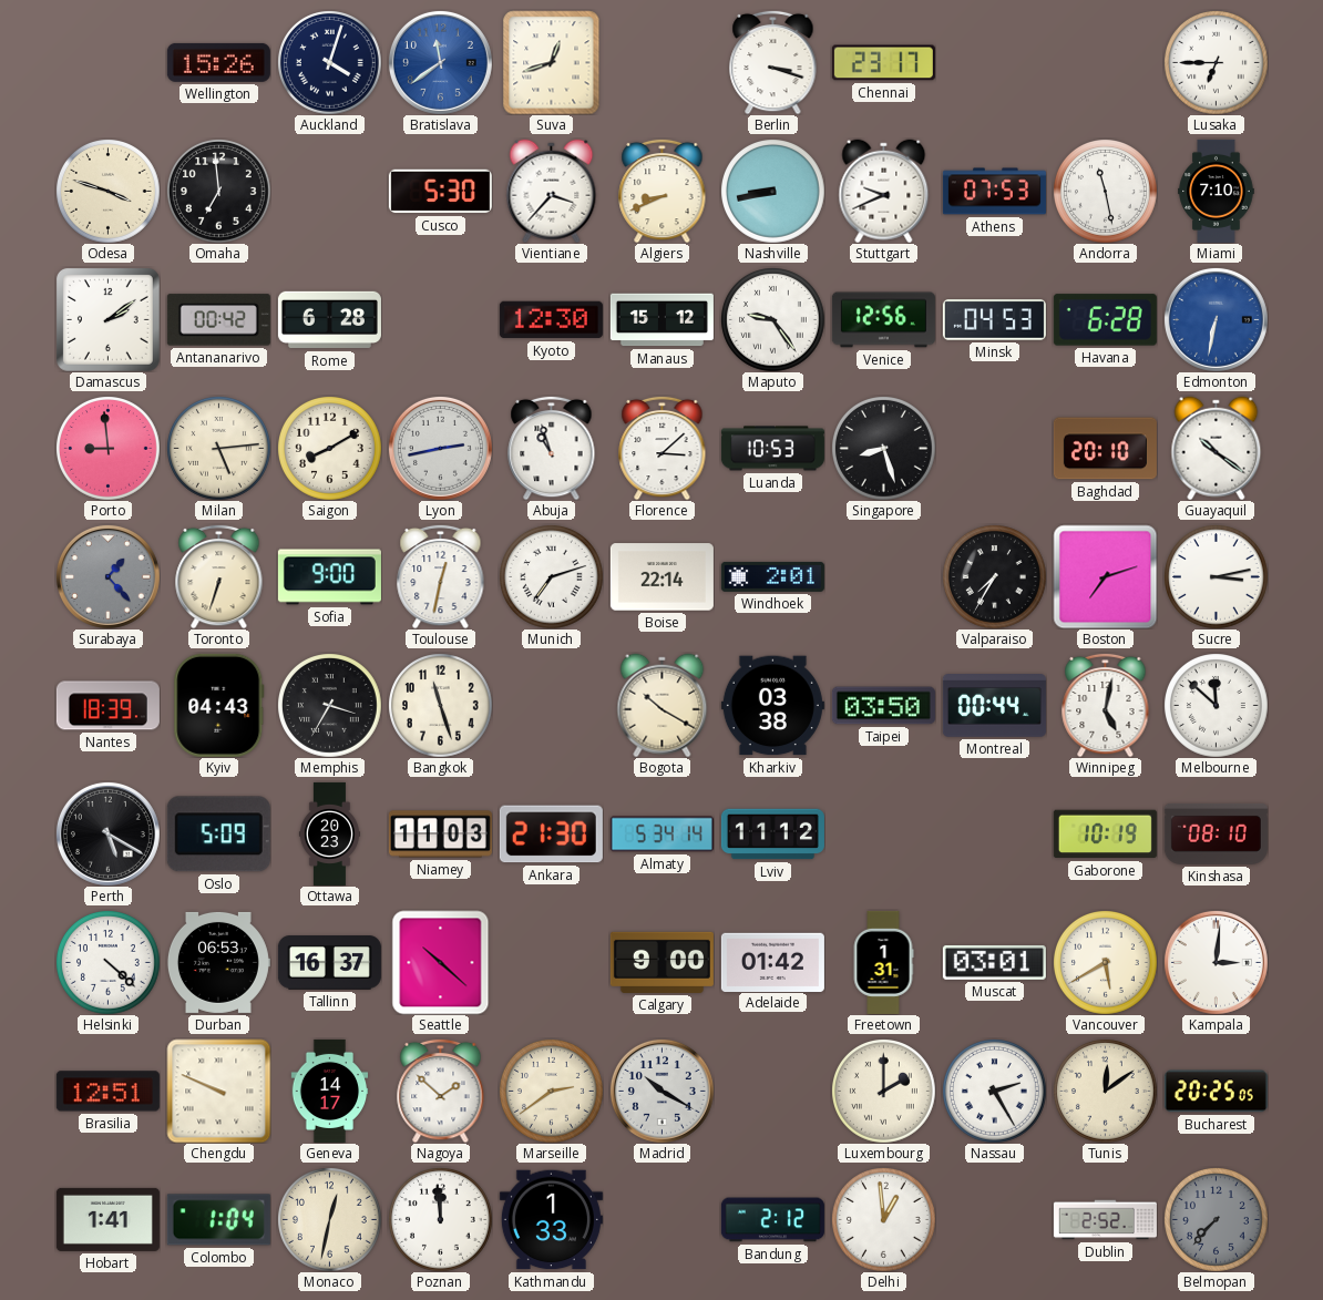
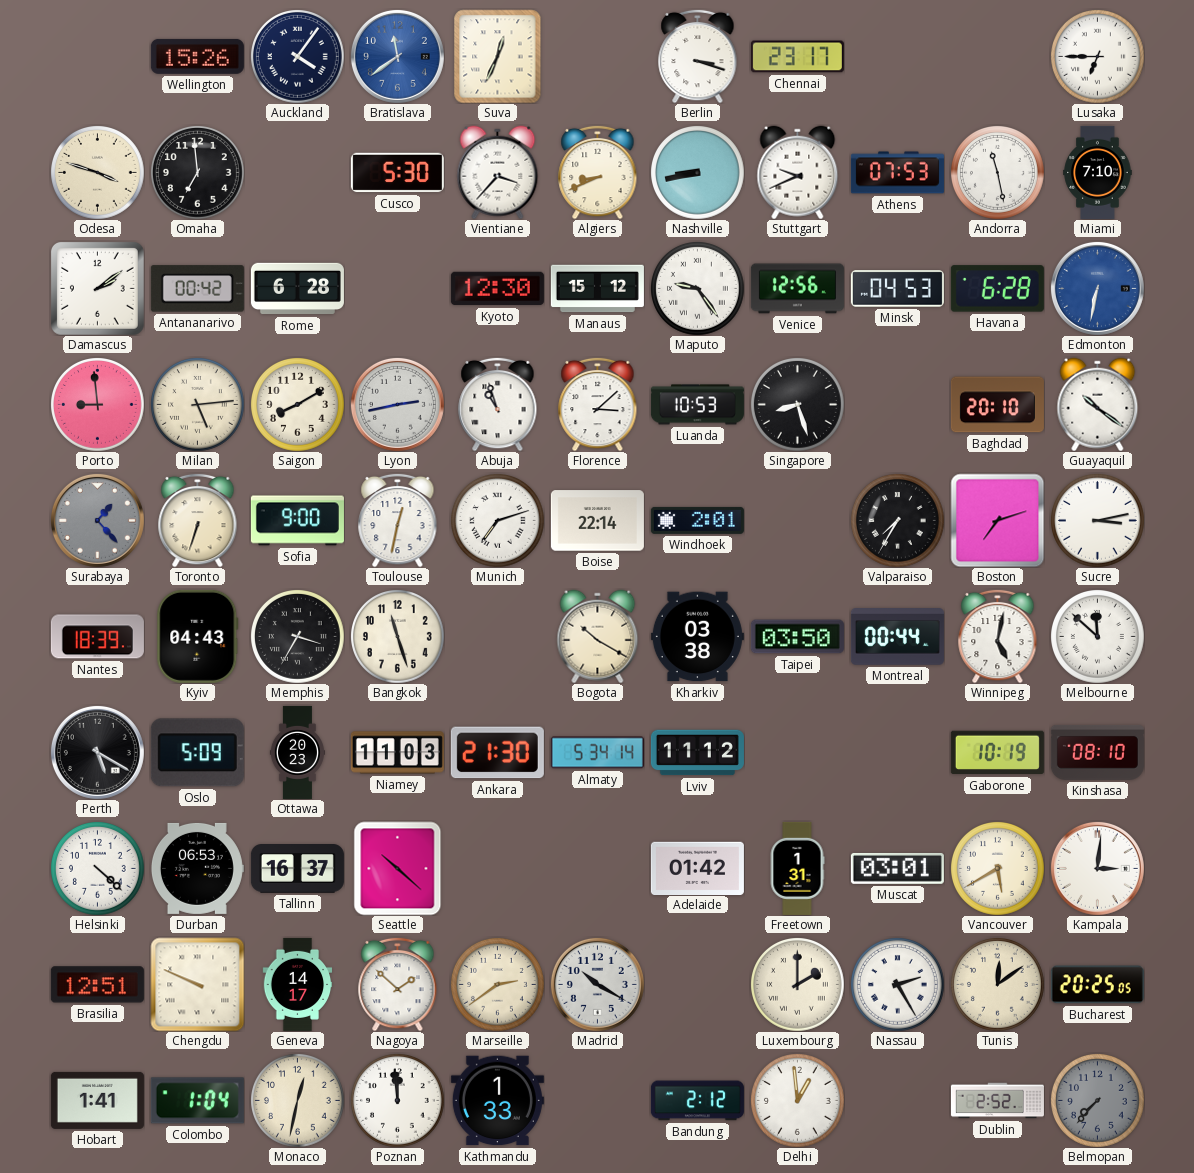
Auckland: 4:03 -> 4:06 (298, 57)
Suva: 12:42 -> 12:34 (498, 56)
Calgary: 9:00 -> none (661, 962)
